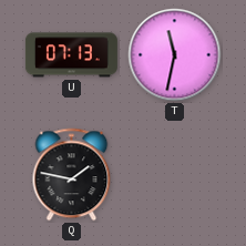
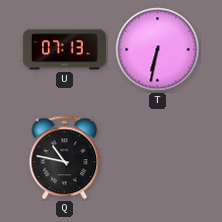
T: 11:32 -> 6:32 (158, 50)
Q: 1:47 -> 10:47 (65, 158)
